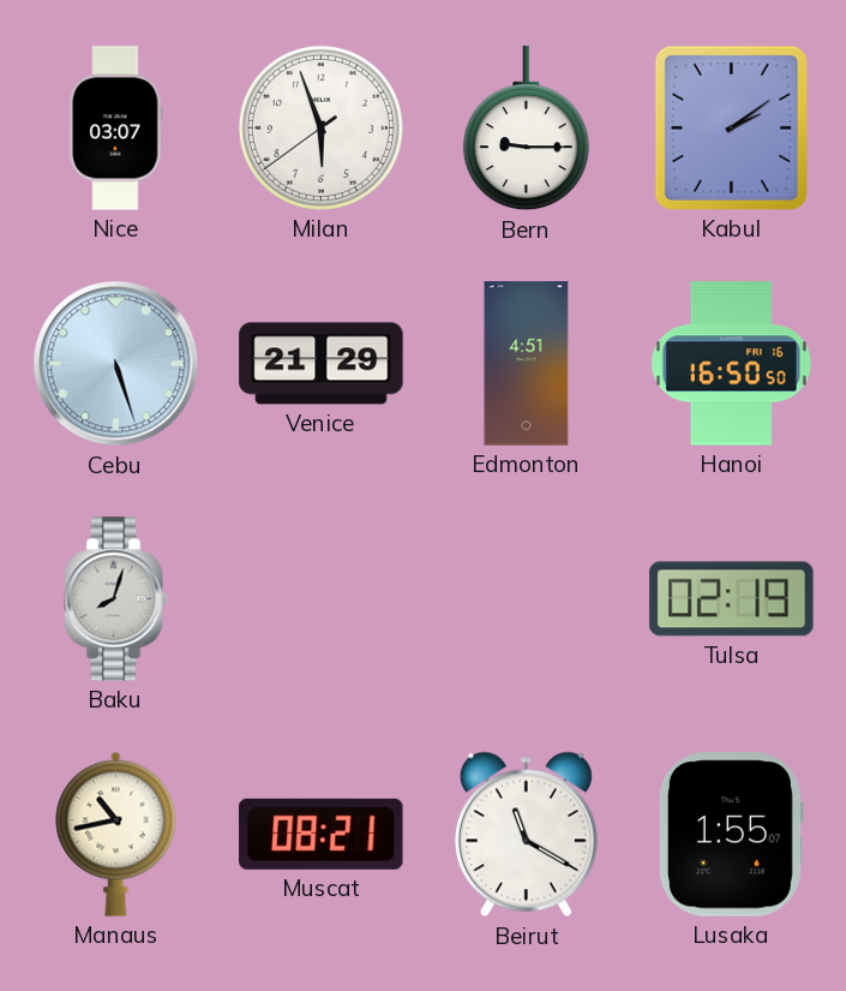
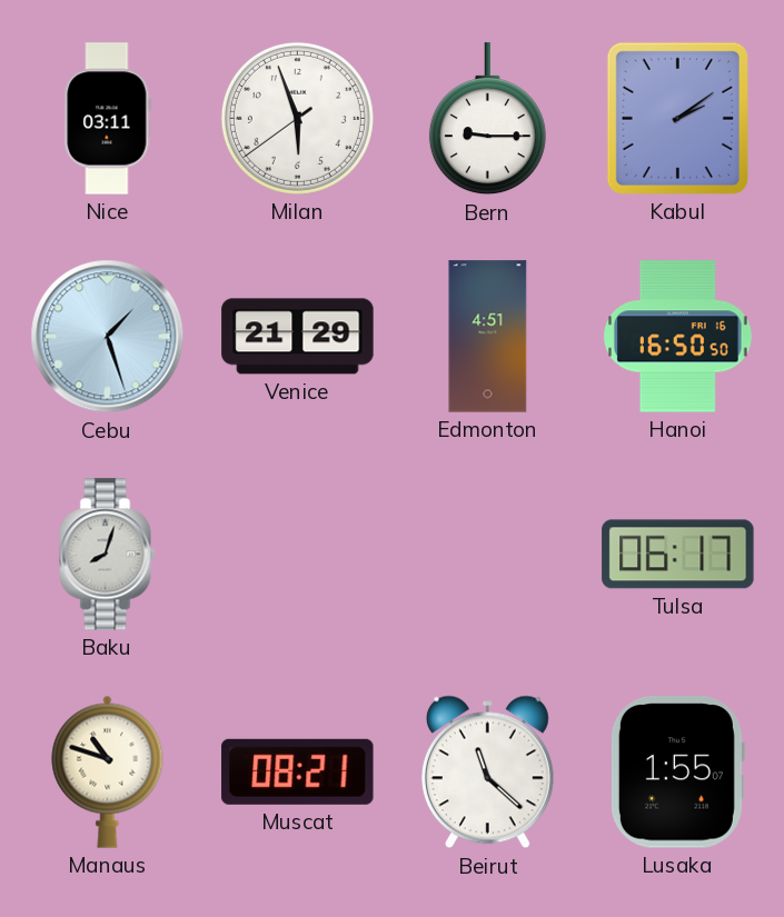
Nice: 03:07 -> 03:11 (108, 119)
Cebu: 5:27 -> 1:27 (108, 337)
Tulsa: 02:19 -> 06:17 (678, 555)
Manaus: 10:43 -> 10:48 (108, 771)
Beirut: 11:20 -> 11:22 (487, 773)
